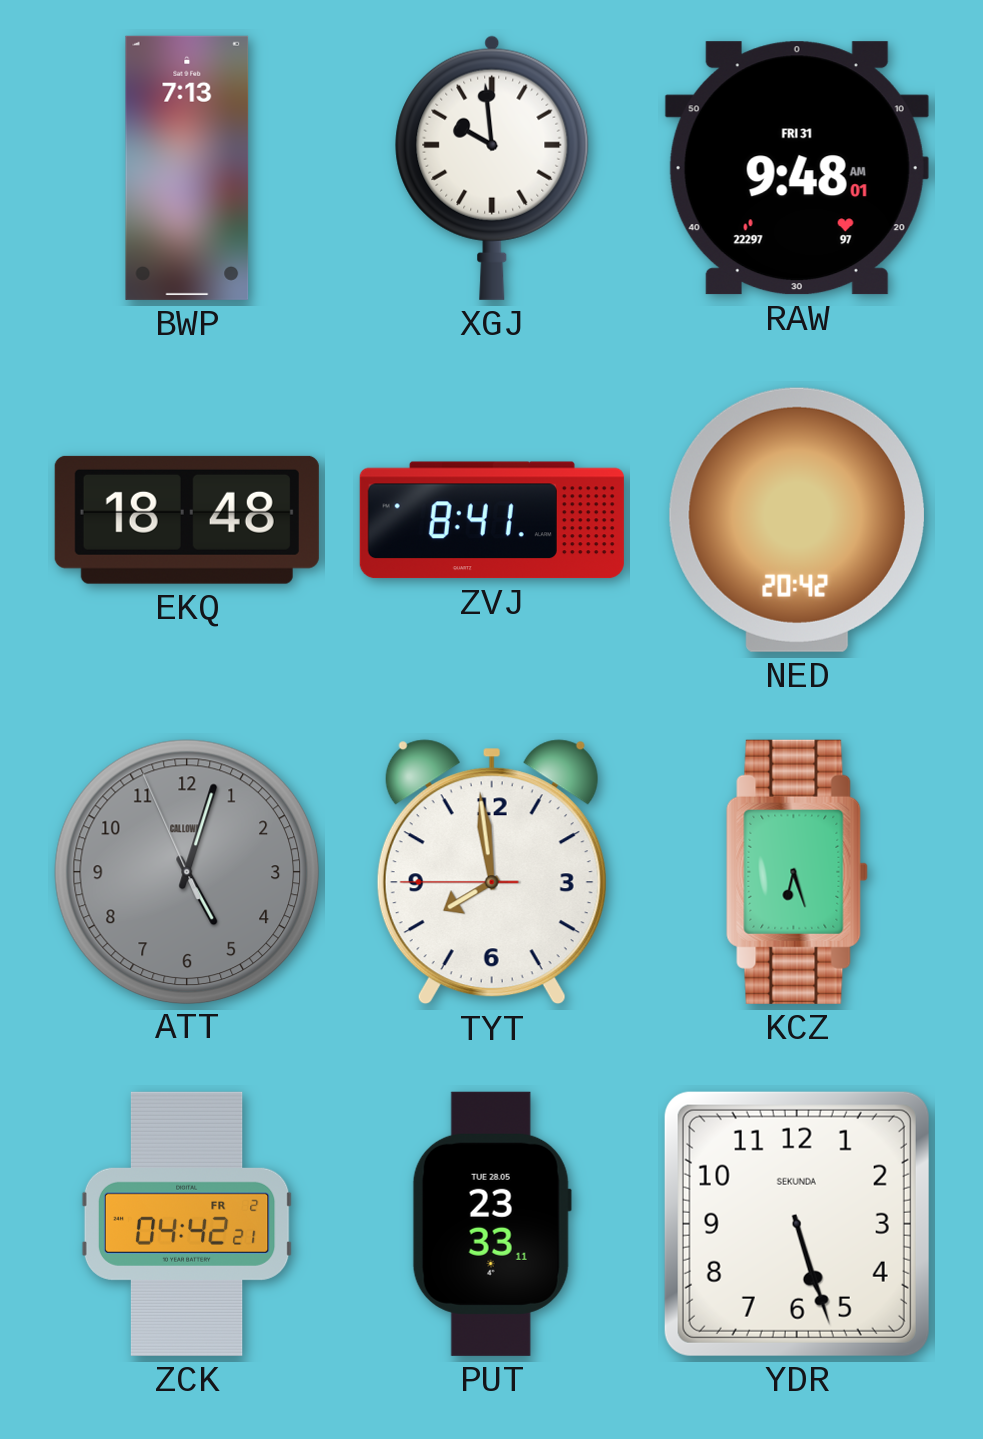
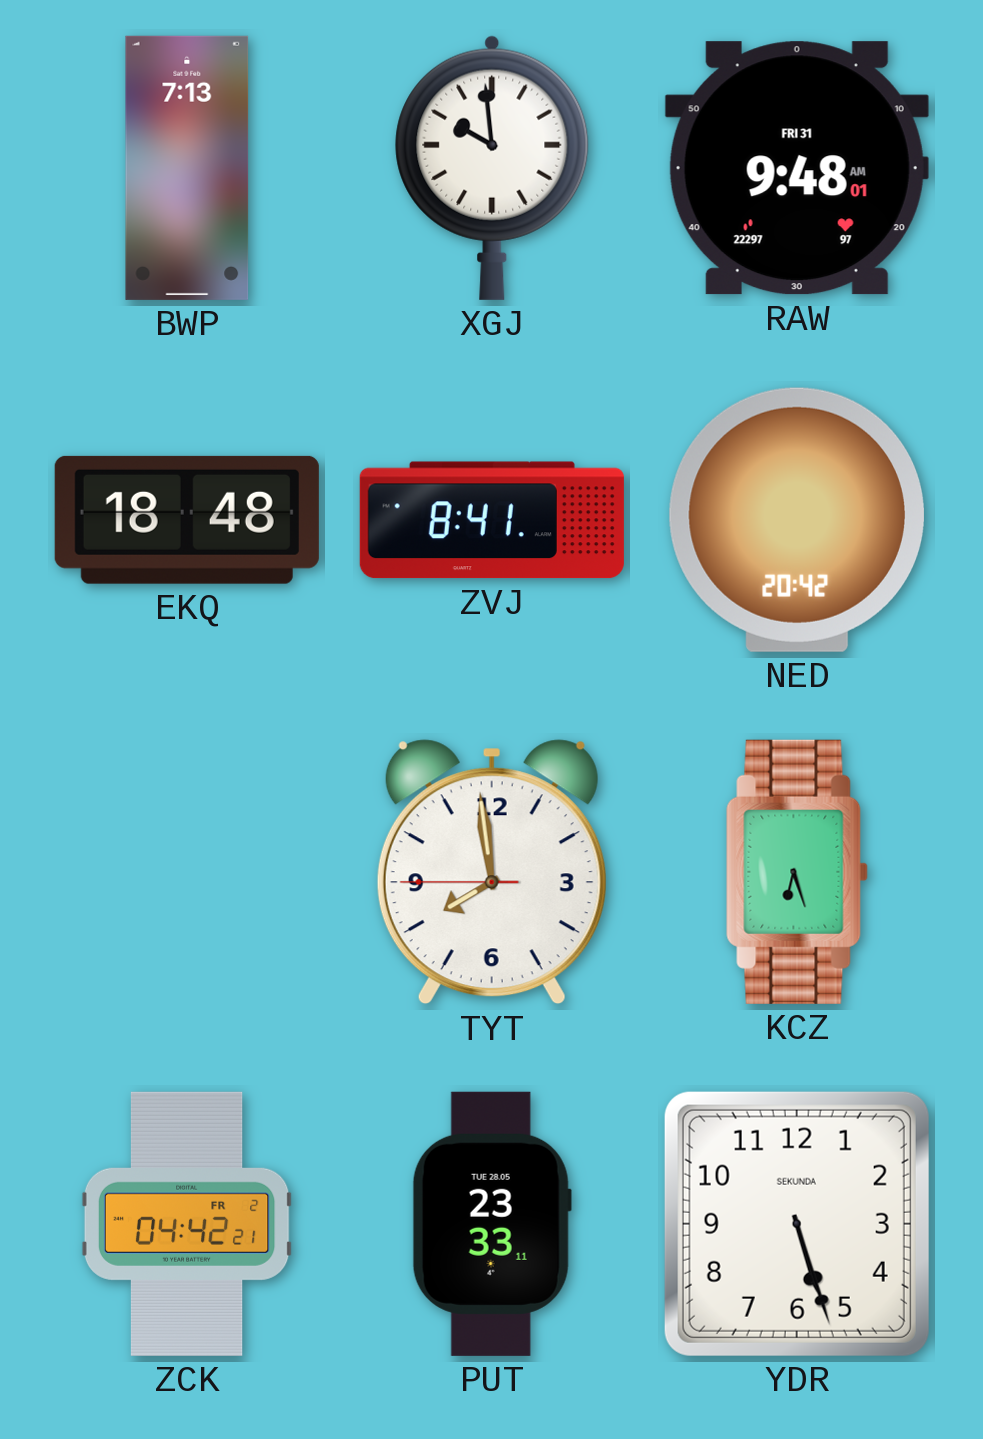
ATT: 5:02 -> none (186, 871)
